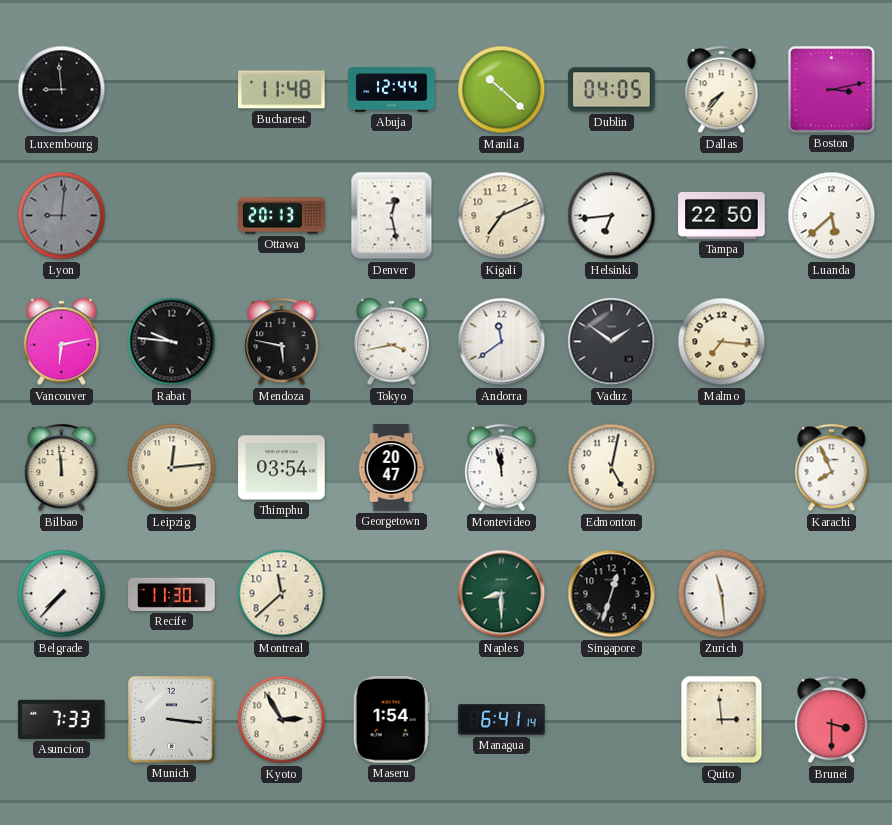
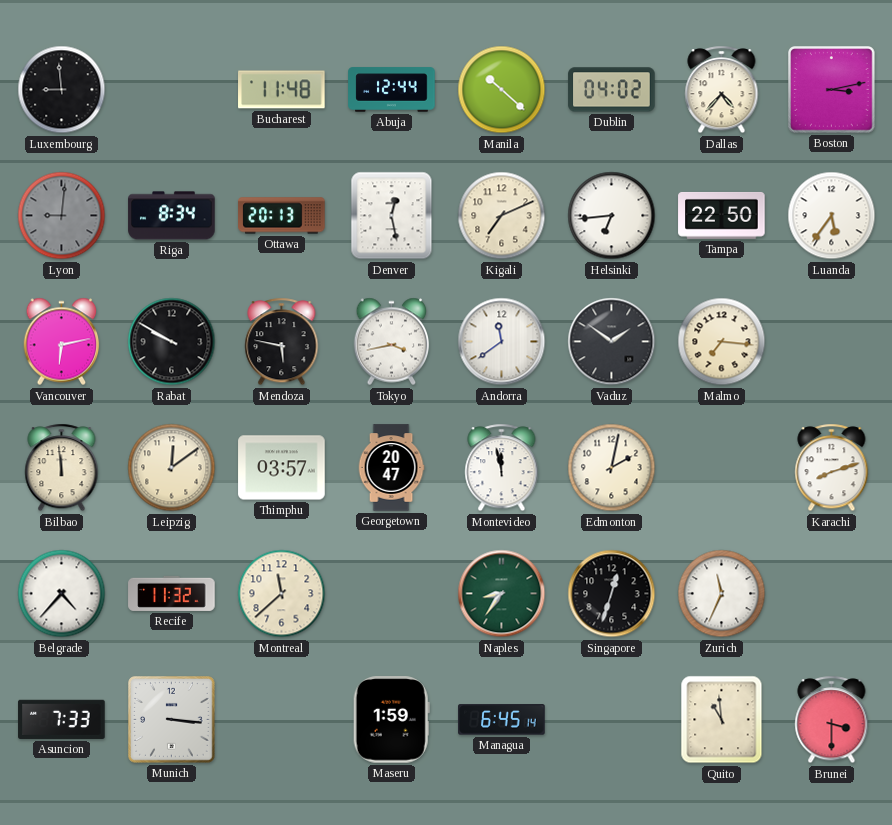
Dublin: 04:05 -> 04:02 (612, 90)
Dallas: 7:37 -> 4:37 (722, 90)
Riga: none -> 8:34 (172, 216)
Luanda: 5:38 -> 5:36 (832, 216)
Rabat: 9:46 -> 9:50 (172, 342)
Leipzig: 12:14 -> 12:09 (172, 468)
Thimphu: 03:54 -> 03:57 (282, 468)
Edmonton: 5:02 -> 2:02 (612, 468)
Karachi: 7:56 -> 8:12 (832, 468)
Belgrade: 7:37 -> 4:37 (62, 594)
Recife: 11:30 -> 11:32 (172, 593)
Naples: 8:30 -> 8:36 (502, 594)
Zurich: 11:29 -> 11:34 (722, 594)
Kyoto: 2:55 -> none (282, 720)
Maseru: 1:54 -> 1:59 (391, 720)
Managua: 6:41 -> 6:45 (502, 720)
Quito: 2:59 -> 10:59 (722, 720)
